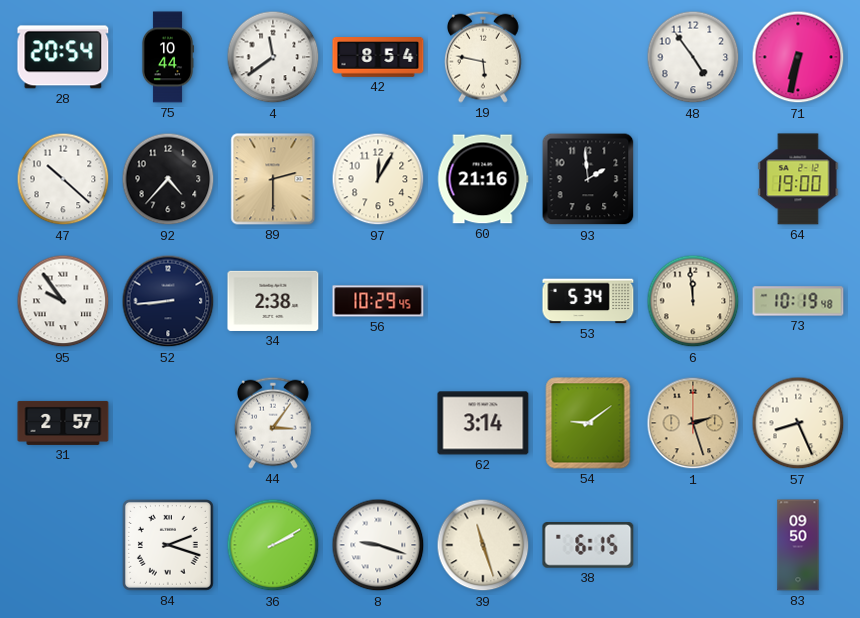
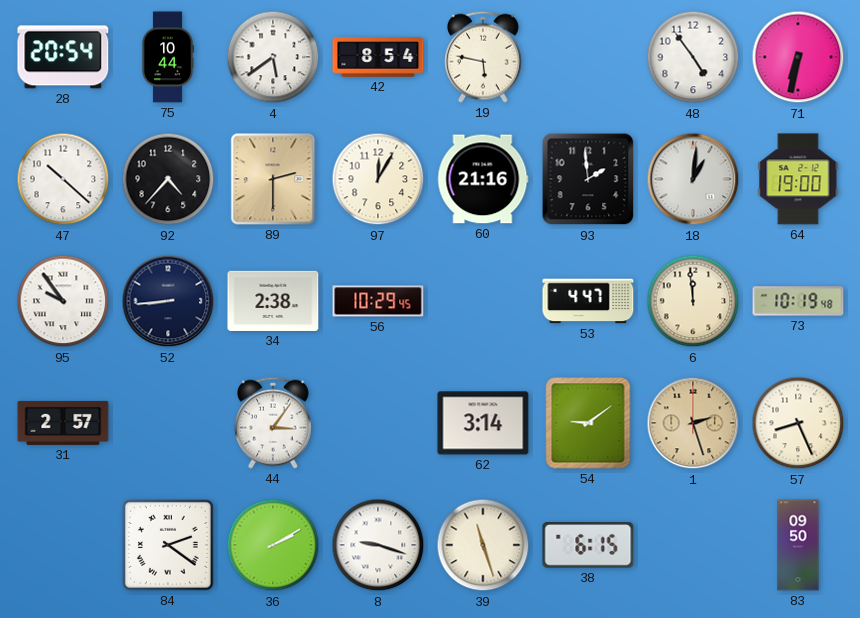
4: 11:39 -> 5:39 (273, 57)
18: none -> 1:01 (693, 179)
53: 5:34 -> 4:47 (588, 301)
84: 2:18 -> 2:21 (168, 545)
